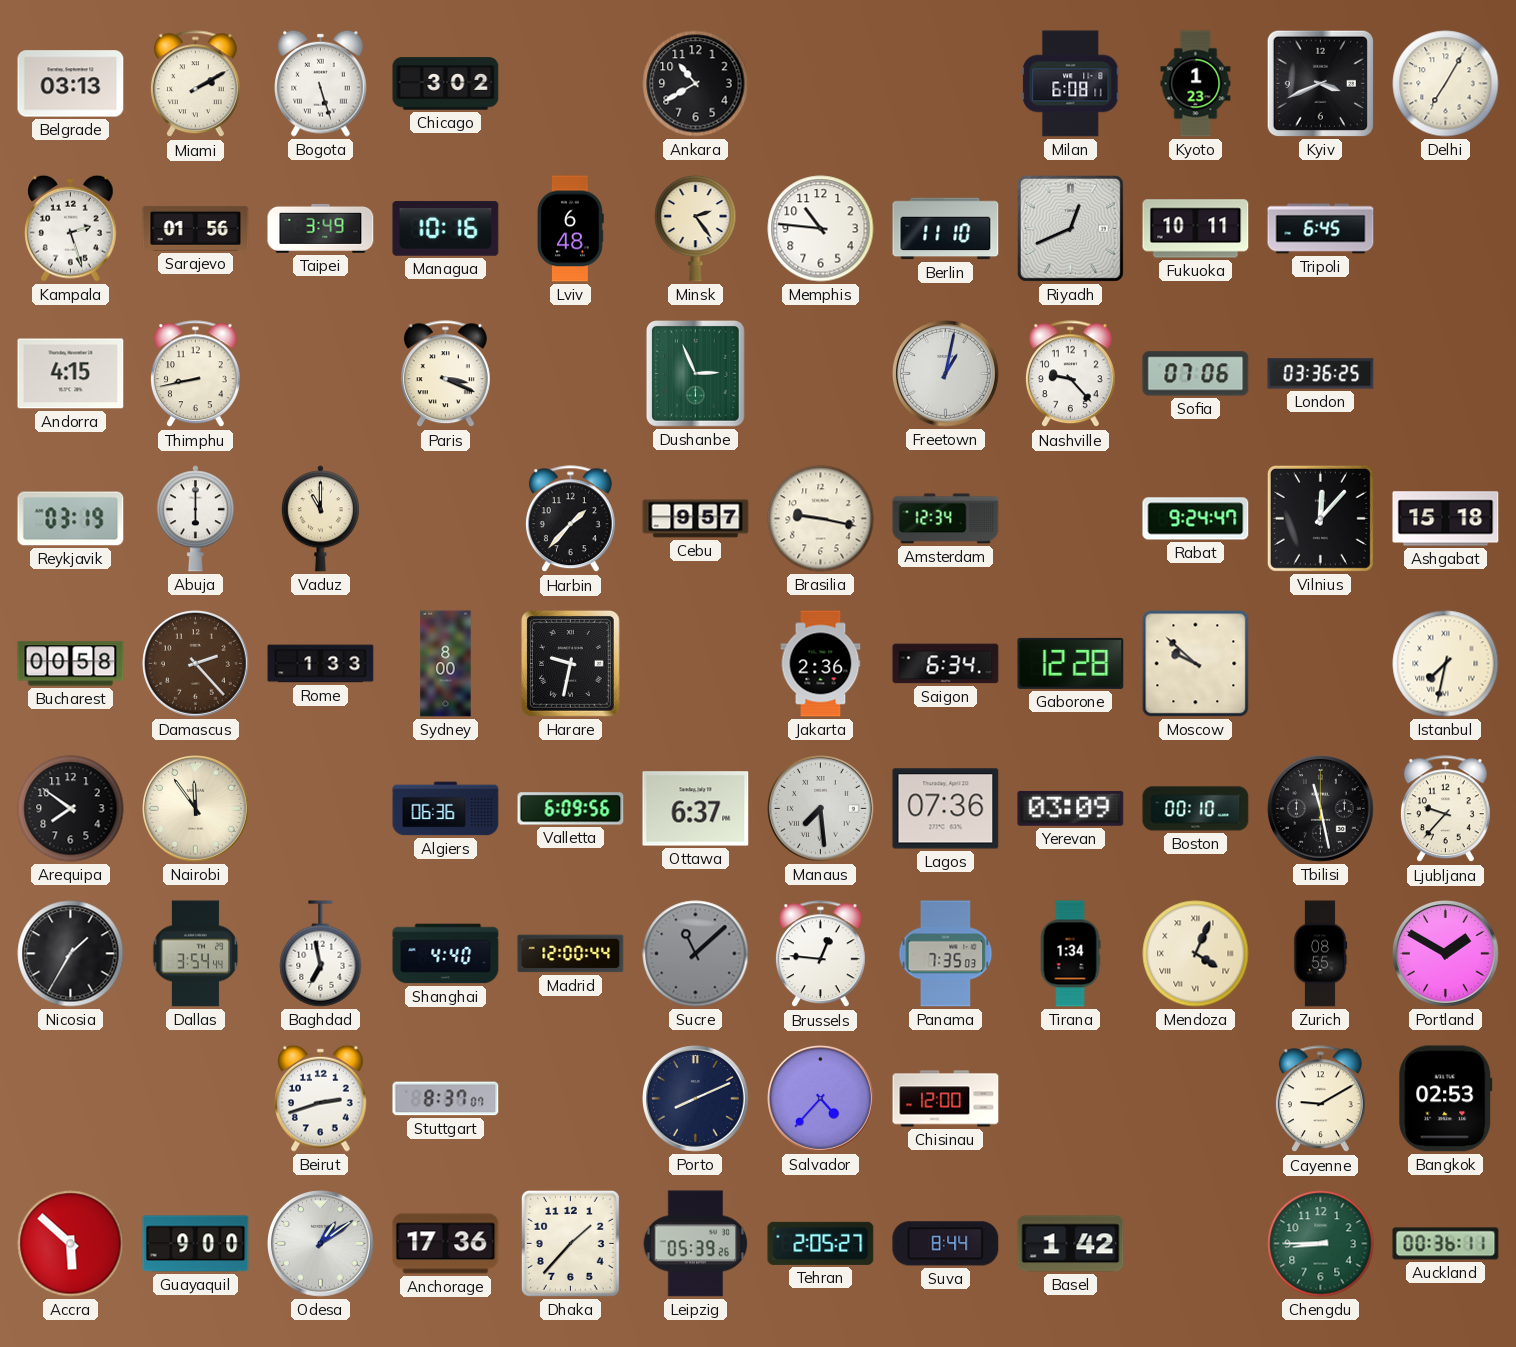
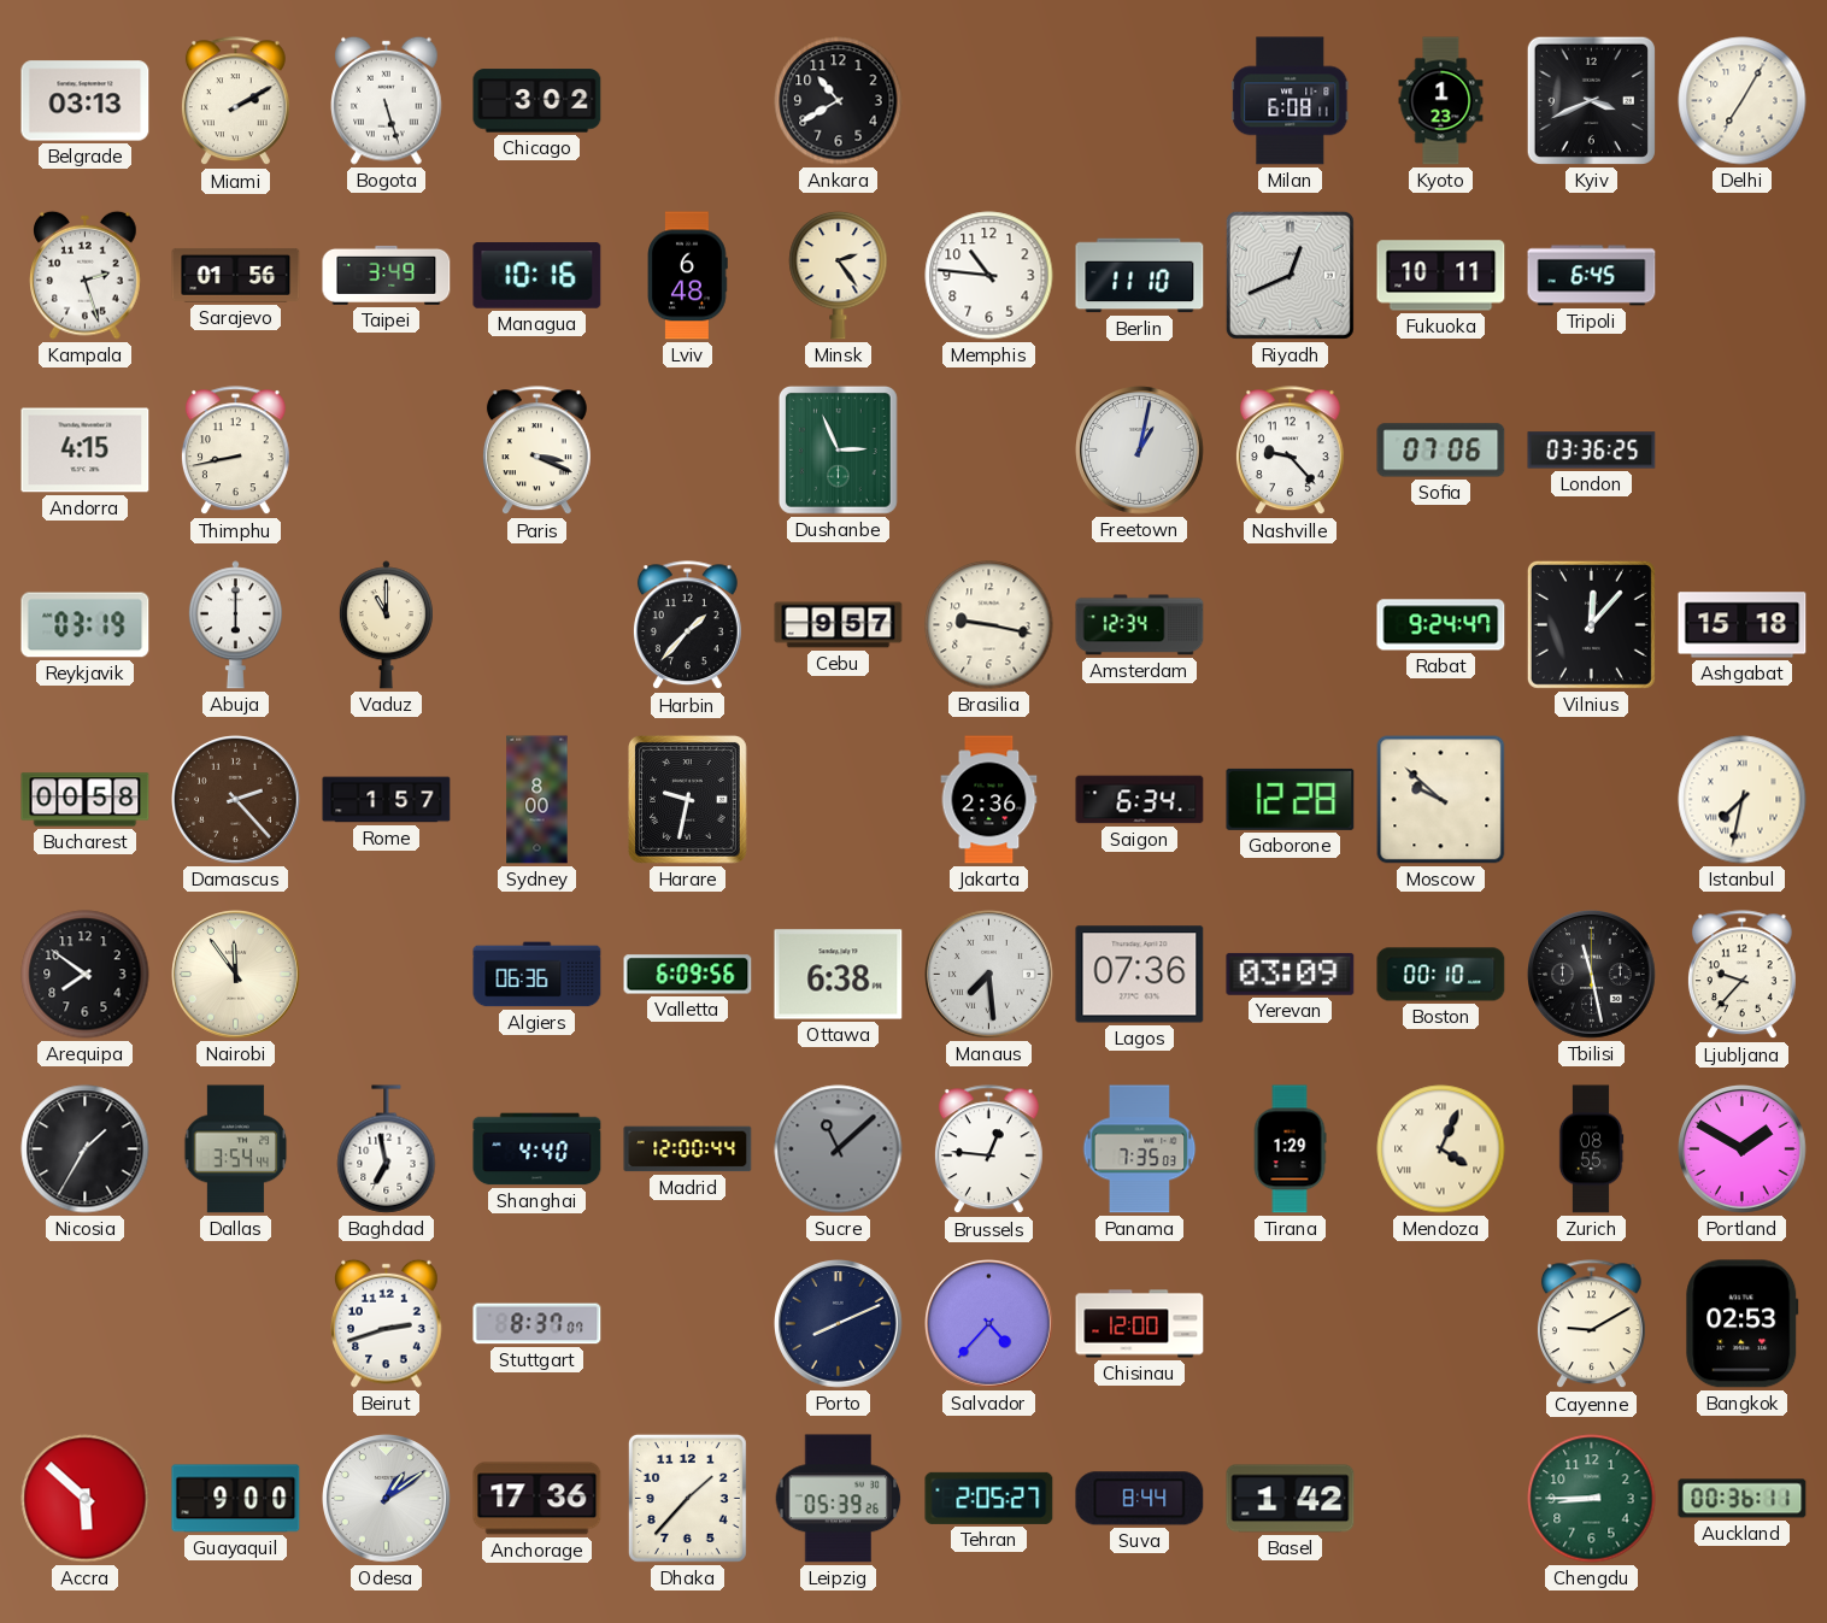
Rome: 1:33 -> 1:57 (387, 800)
Ottawa: 6:37 -> 6:38 (839, 975)
Tirana: 1:34 -> 1:29 (1290, 1149)
